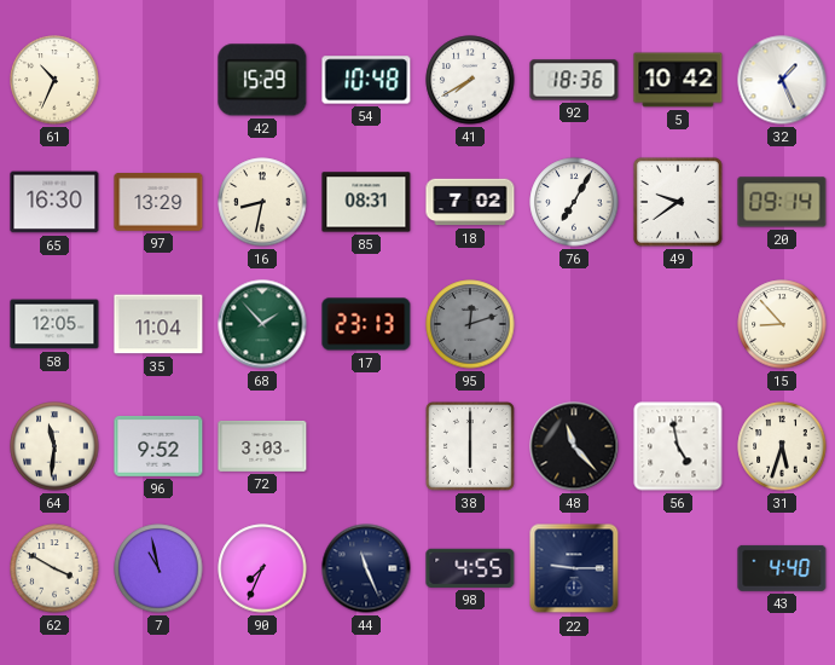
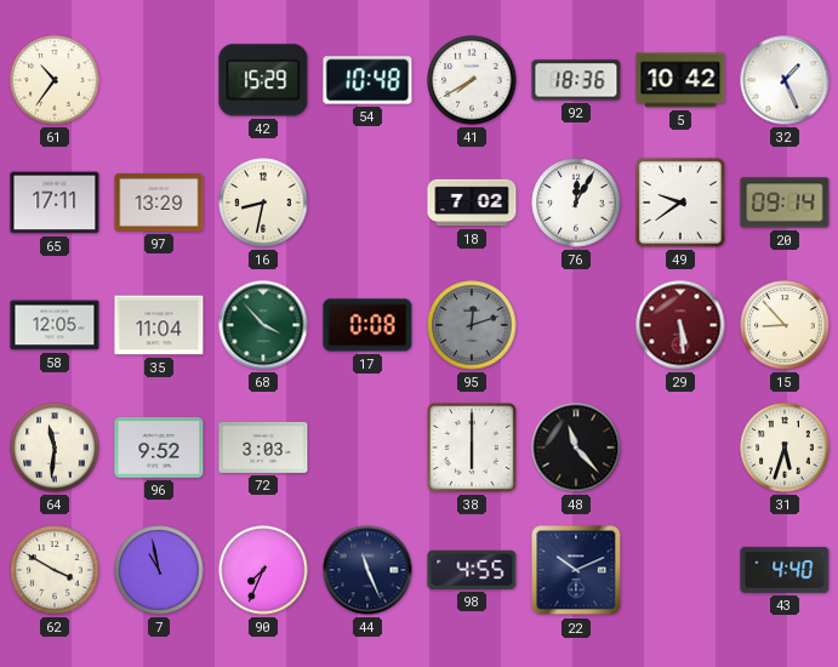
61: 10:34 -> 10:36 (55, 80)
65: 16:30 -> 17:11 (55, 203)
85: 08:31 -> none (366, 202)
76: 7:05 -> 12:05 (576, 203)
68: 1:53 -> 3:53 (263, 325)
17: 23:13 -> 0:08 (367, 325)
29: none -> 5:29 (680, 325)
56: 4:58 -> none (678, 446)
22: 9:15 -> 10:11 (576, 570)
